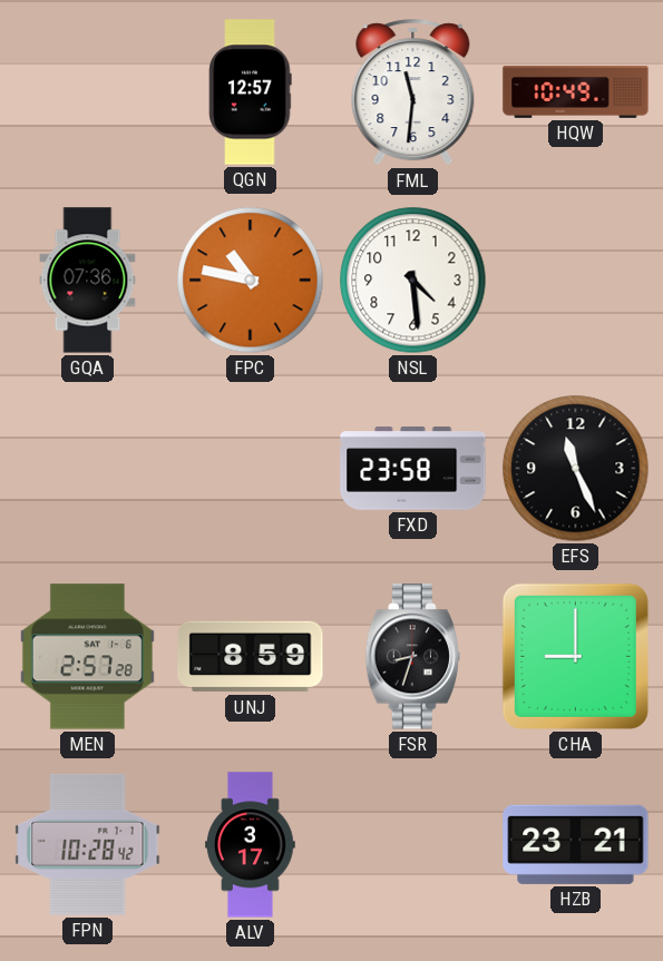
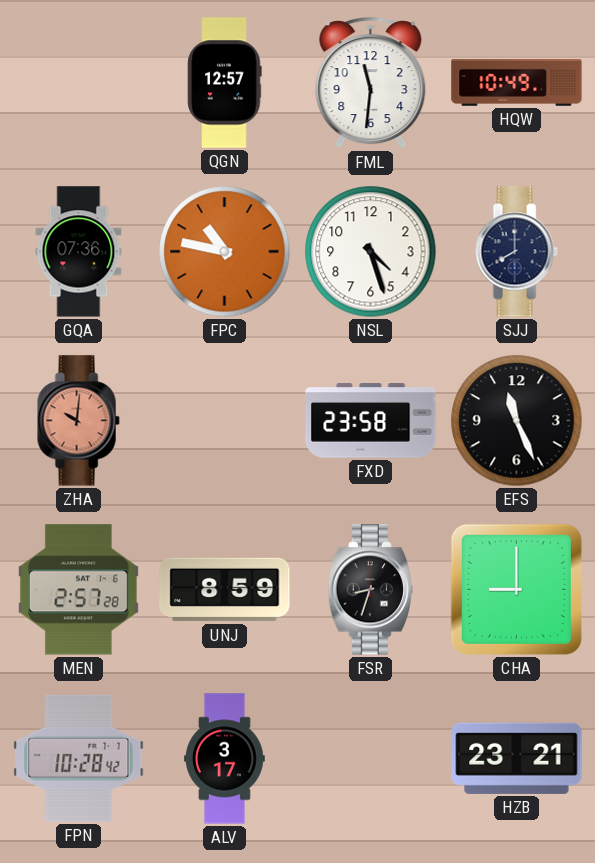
NSL: 4:29 -> 4:27 (371, 252)
SJJ: none -> 8:00 (516, 252)
ZHA: none -> 10:01 (78, 421)
